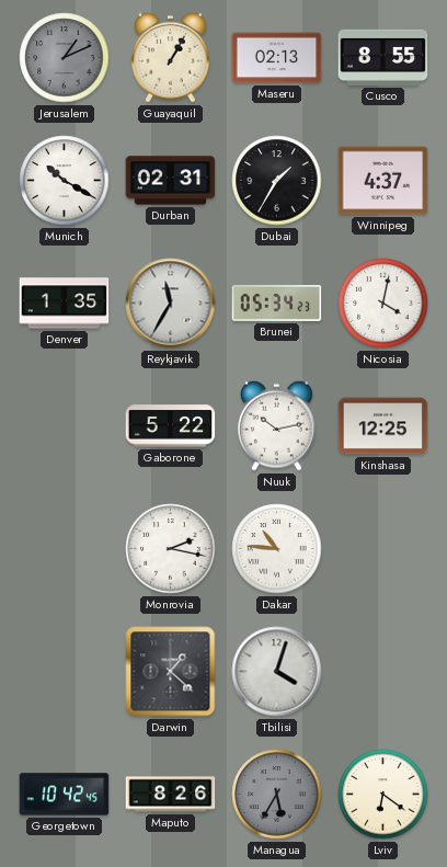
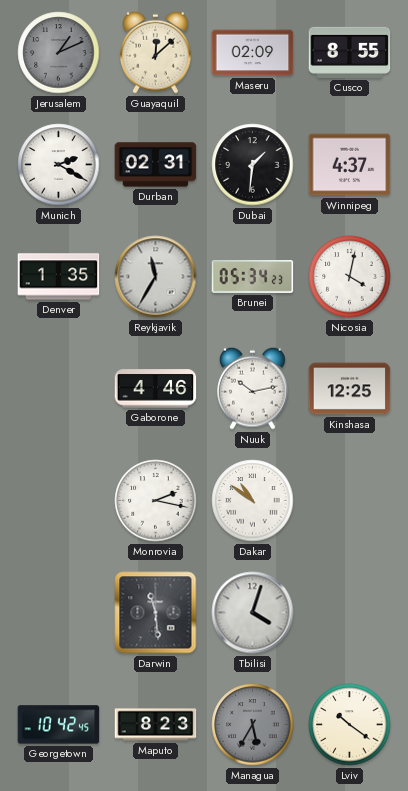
Guayaquil: 1:05 -> 12:08 (156, 52)
Maseru: 02:13 -> 02:09 (253, 53)
Munich: 10:20 -> 2:20 (59, 165)
Dubai: 1:35 -> 1:31 (253, 165)
Gaborone: 5:22 -> 4:46 (156, 389)
Dakar: 10:46 -> 10:51 (253, 501)
Darwin: 1:22 -> 11:29 (156, 613)
Maputo: 8:26 -> 8:23 (156, 725)
Lviv: 6:21 -> 10:21 (350, 725)
